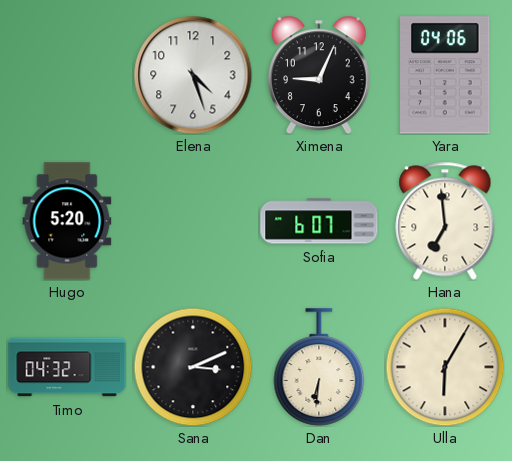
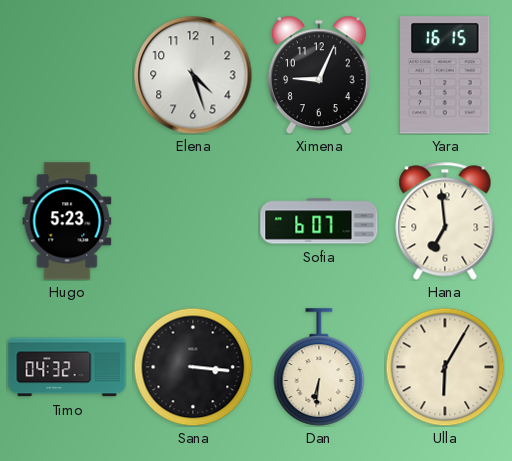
Yara: 04:06 -> 16:15 (445, 75)
Hugo: 5:20 -> 5:23 (67, 221)
Sana: 3:11 -> 3:16 (193, 367)
